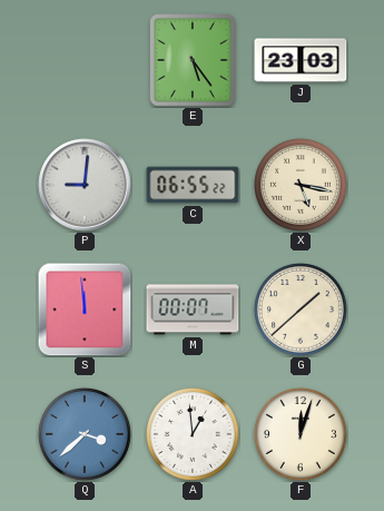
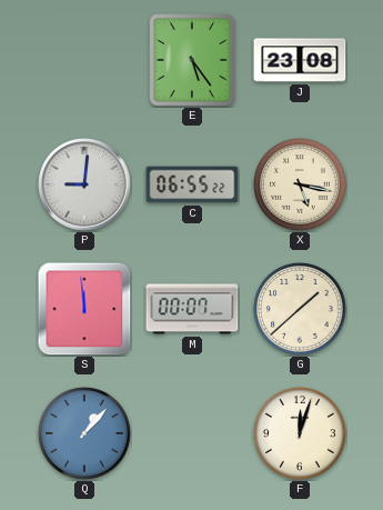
J: 23:03 -> 23:08 (300, 60)
Q: 3:38 -> 1:07 (85, 434)
A: 12:59 -> none (194, 435)
